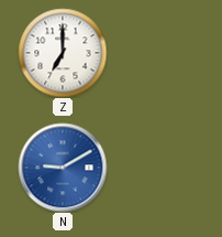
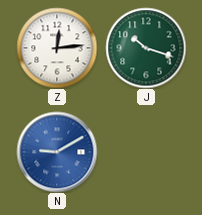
Z: 7:00 -> 12:14 (57, 48)
J: none -> 10:18 (146, 48)
